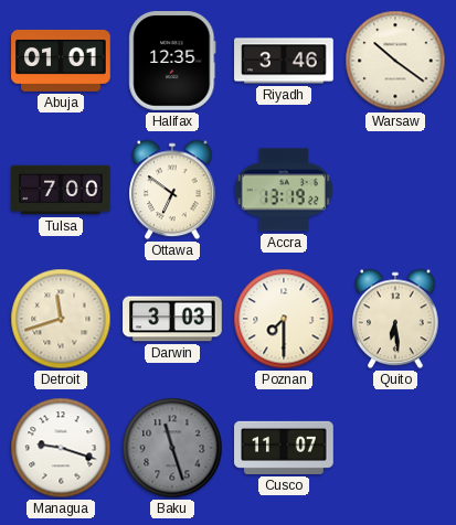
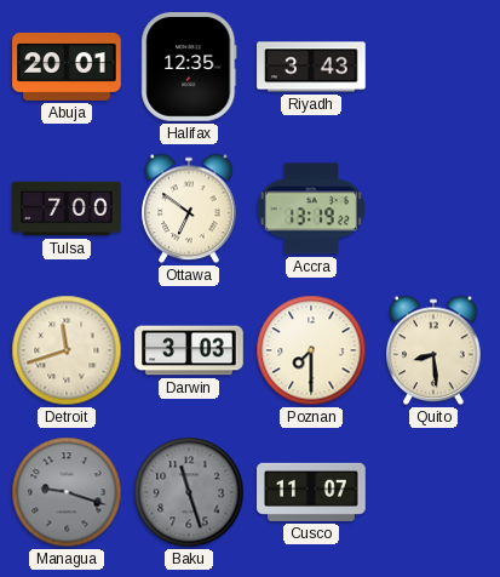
Abuja: 01:01 -> 20:01 (67, 67)
Riyadh: 3:46 -> 3:43 (311, 67)
Warsaw: 10:21 -> none (395, 61)
Quito: 6:29 -> 8:29 (433, 350)
Managua dial: white -> grey (67, 492)
